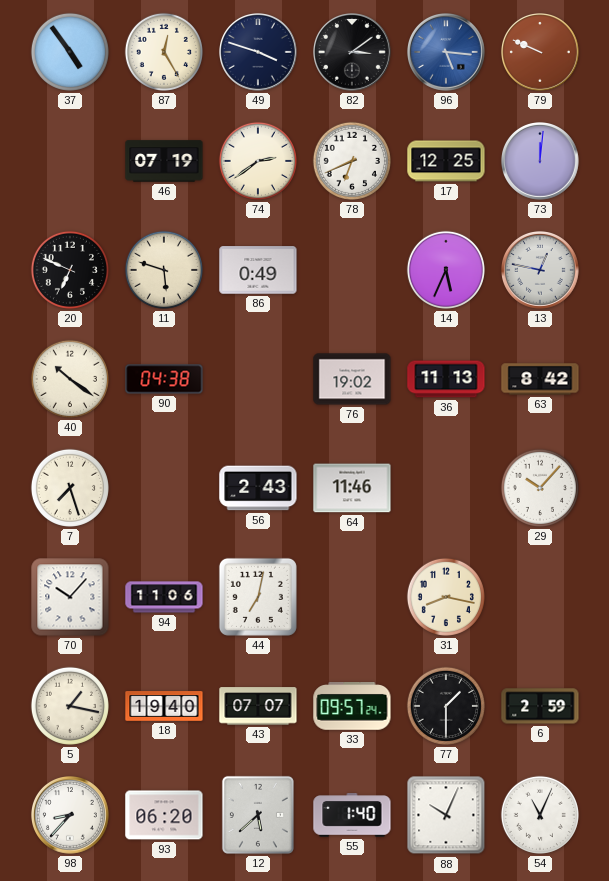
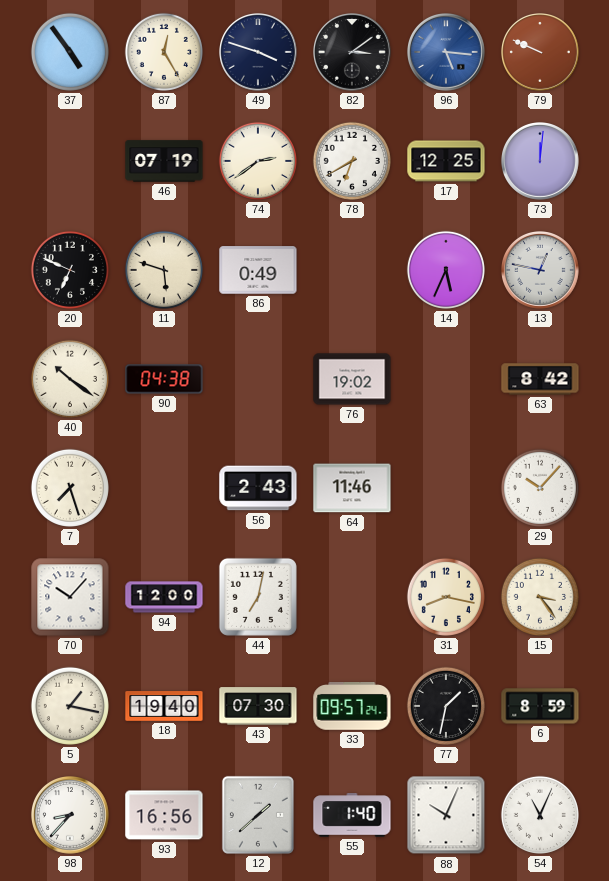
78: 6:41 -> 6:40 (352, 161)
36: 11:13 -> none (446, 379)
94: 11:06 -> 12:00 (164, 597)
15: none -> 3:24 (540, 597)
43: 07:07 -> 07:30 (258, 706)
77: 1:30 -> 1:32 (446, 706)
6: 2:59 -> 8:59 (540, 706)
93: 06:20 -> 16:56 (164, 815)
12: 5:38 -> 1:38 (258, 815)
